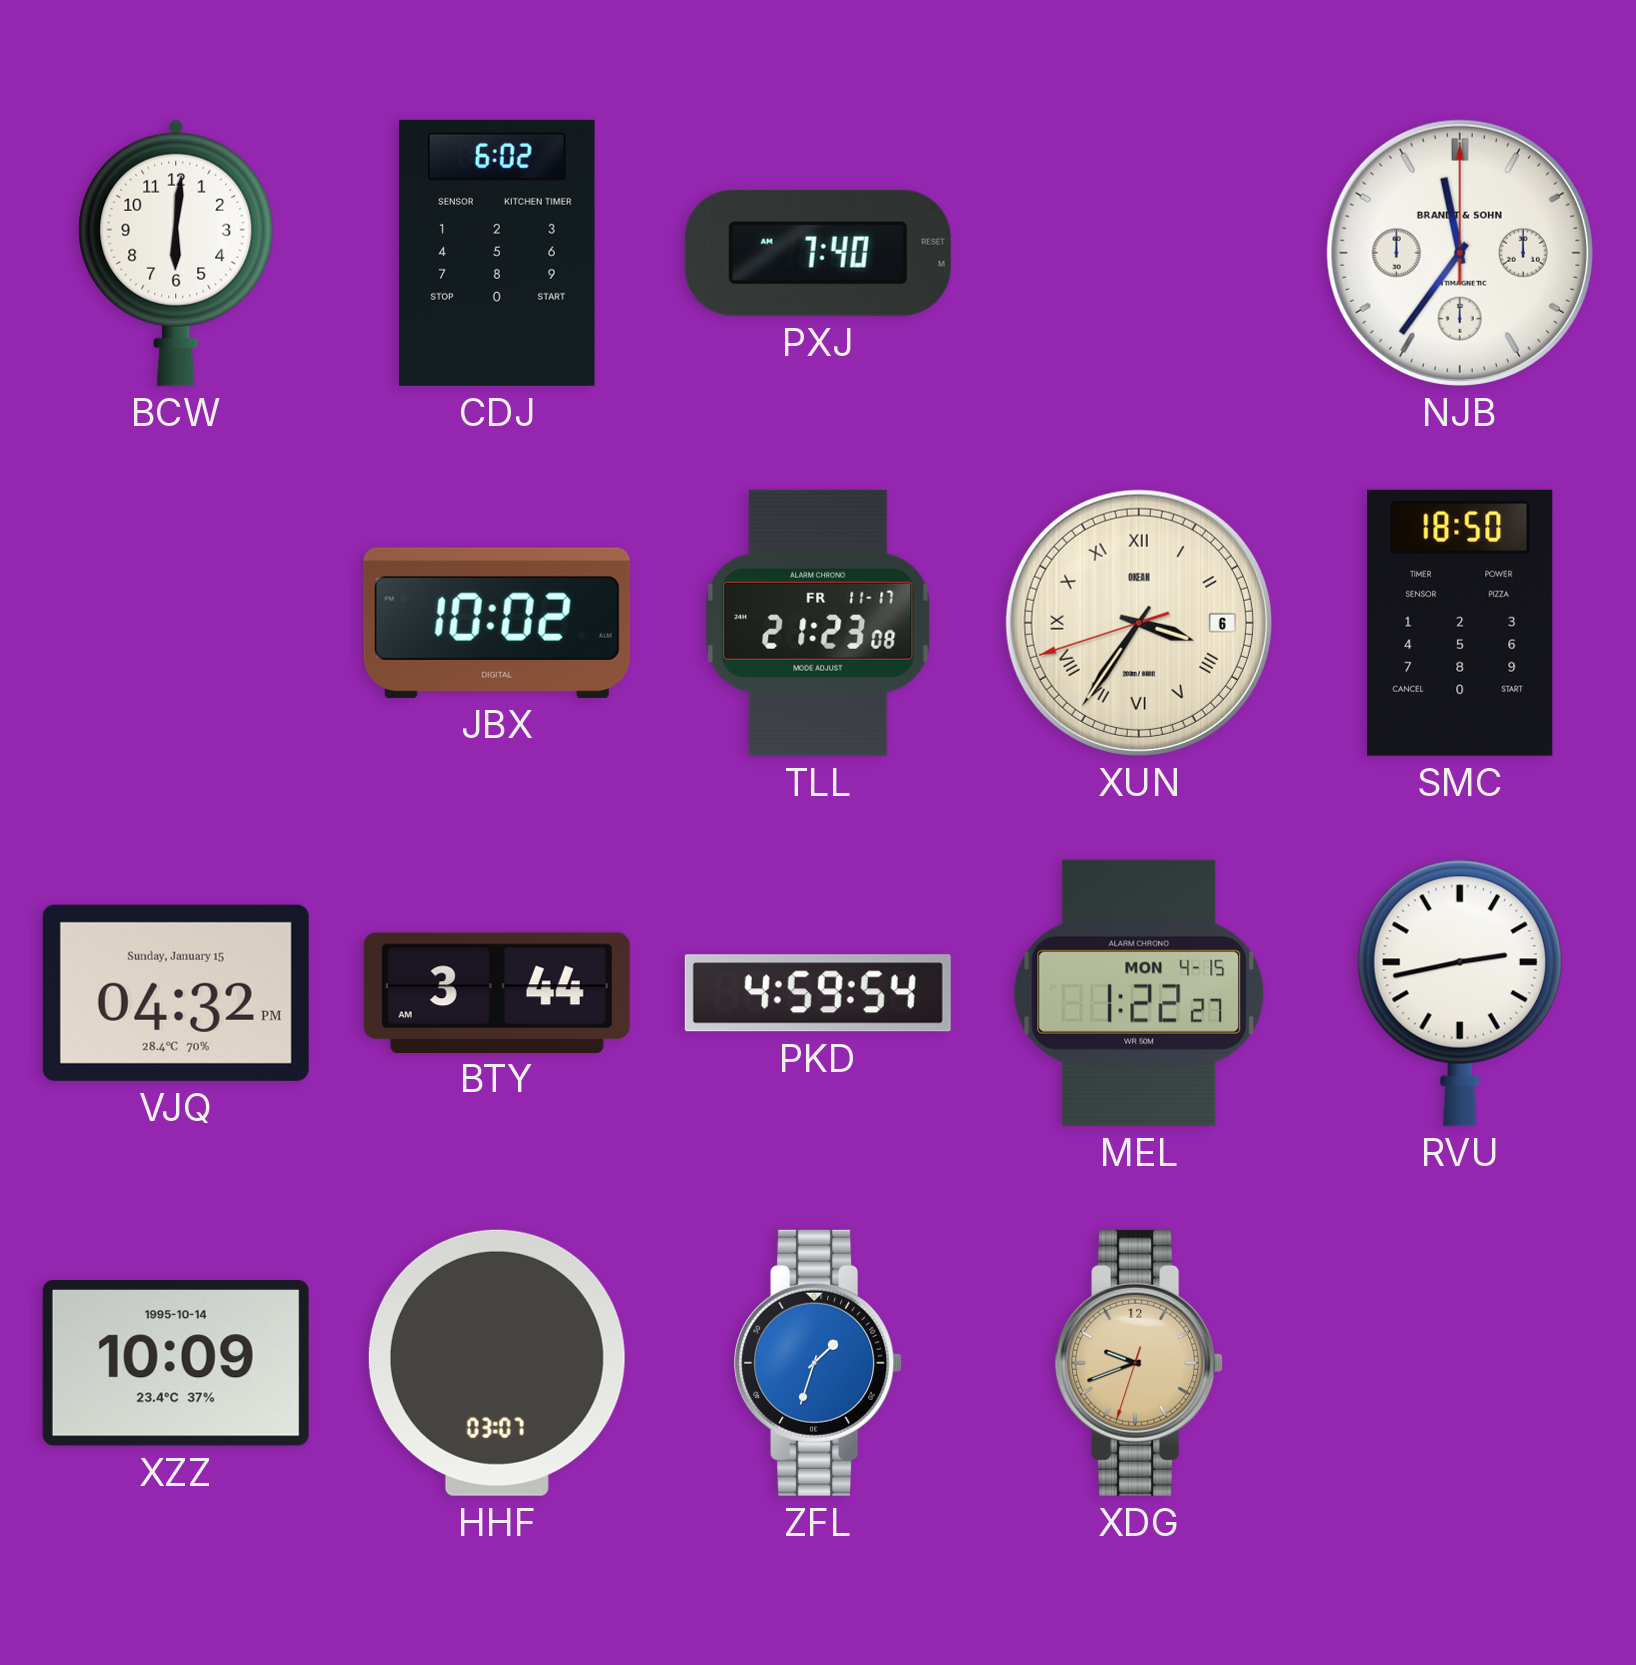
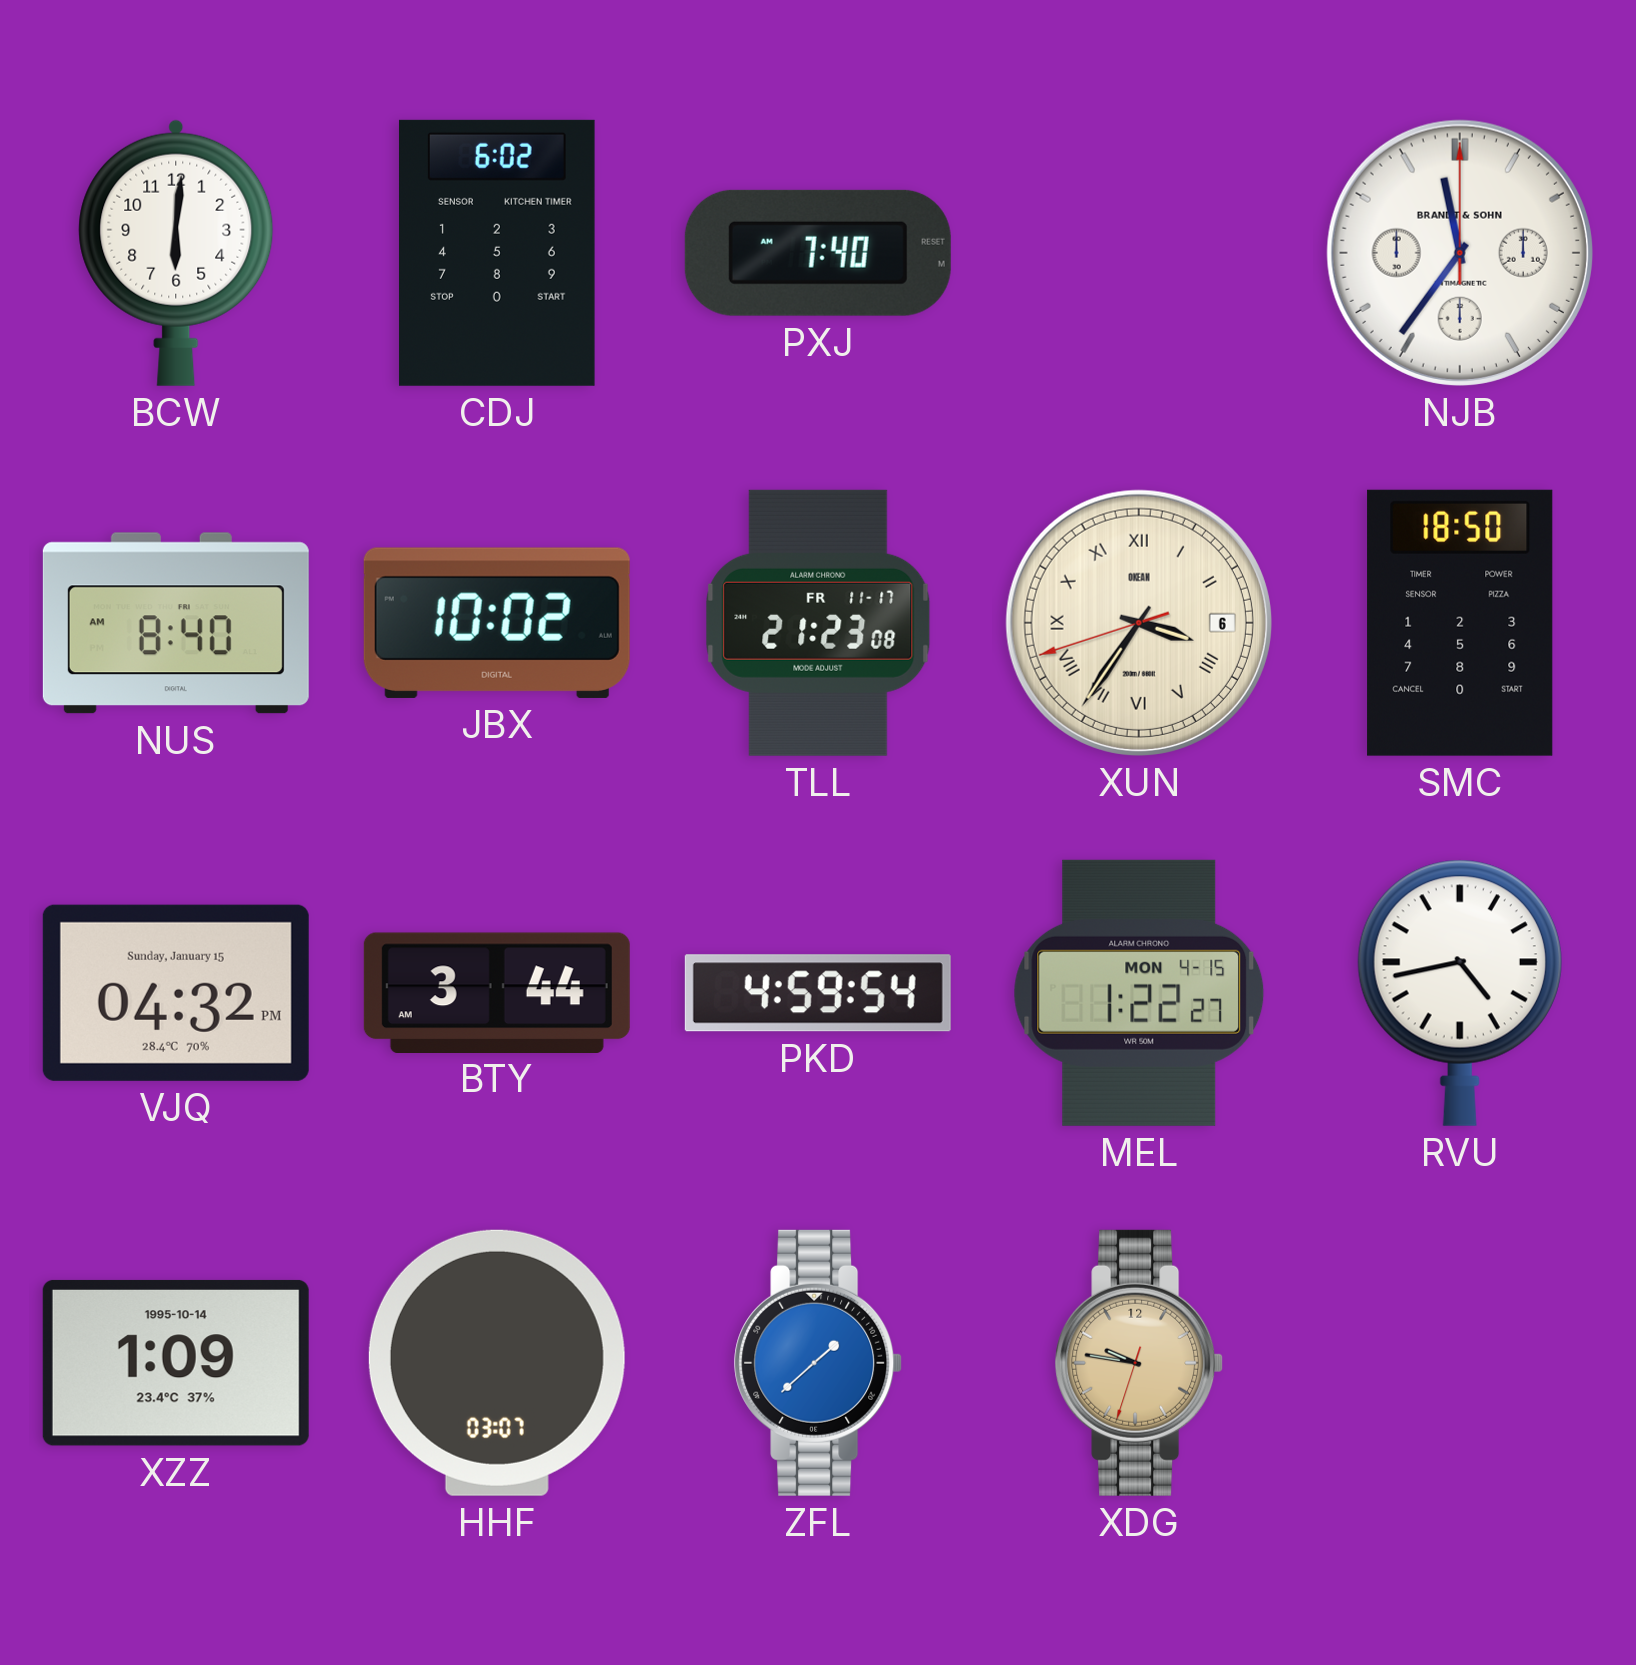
NUS: none -> 8:40 (176, 623)
RVU: 2:43 -> 4:43 (1460, 993)
XZZ: 10:09 -> 1:09 (176, 1363)
ZFL: 1:33 -> 1:38 (818, 1363)
XDG: 9:41 -> 9:46 (1139, 1363)
